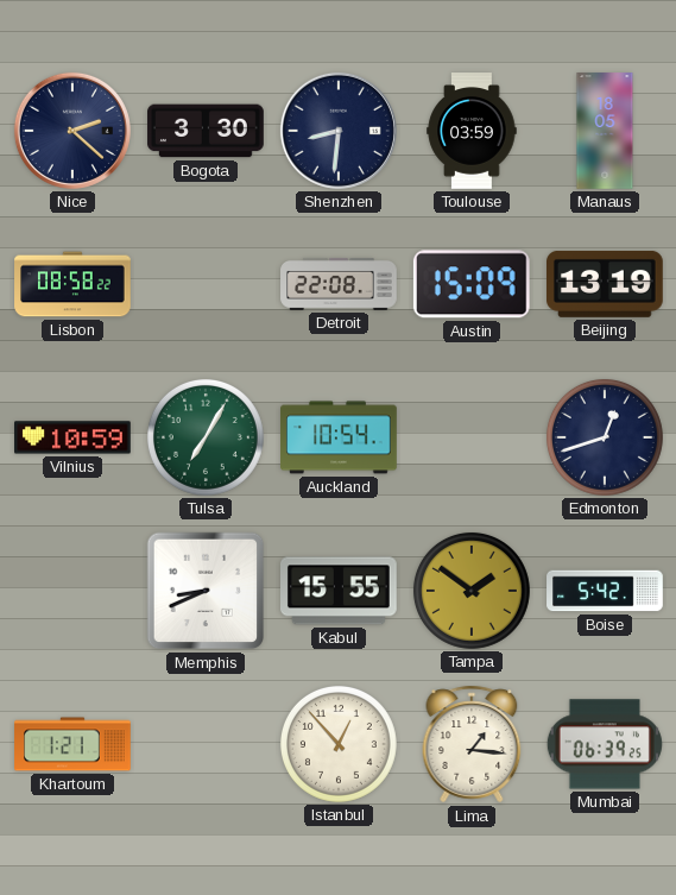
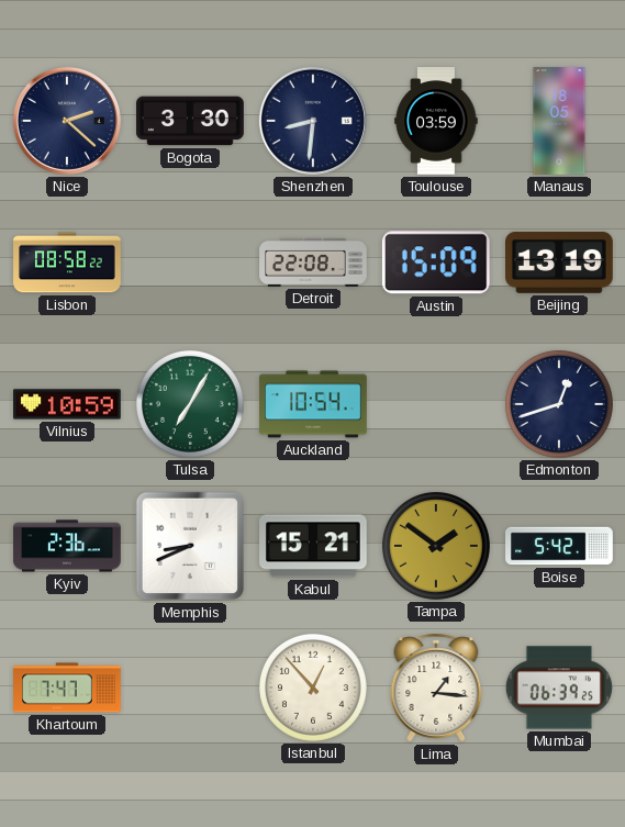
Kyiv: none -> 2:36 (67, 546)
Kabul: 15:55 -> 15:21 (314, 546)
Khartoum: 1:21 -> 7:47 (67, 688)
